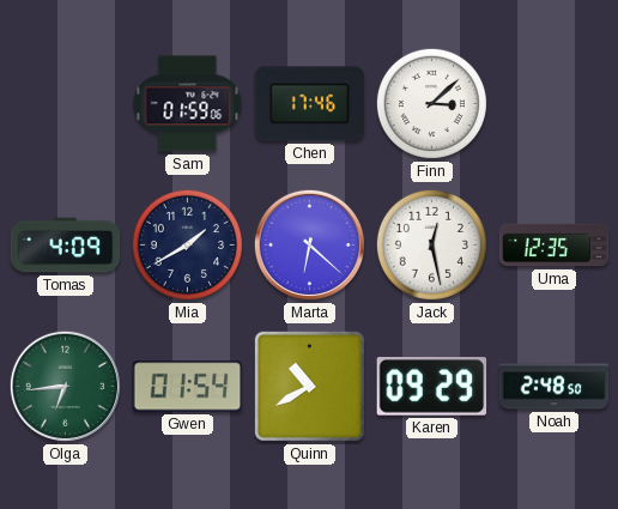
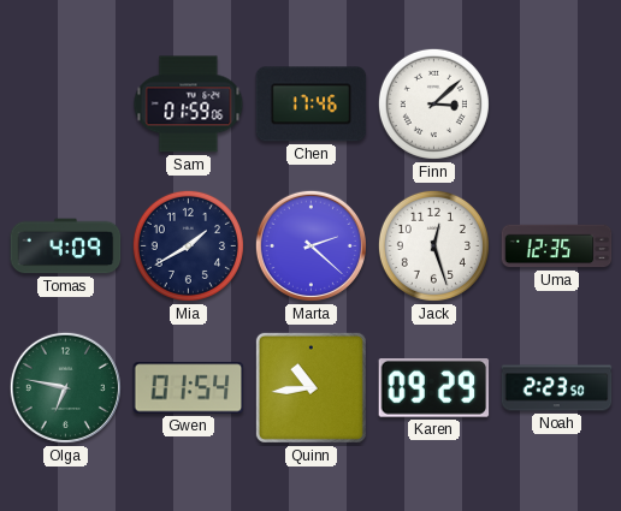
Marta: 6:22 -> 2:22 (310, 245)
Jack: 12:28 -> 12:27 (433, 245)
Olga: 6:44 -> 6:47 (65, 387)
Quinn: 10:40 -> 10:44 (310, 387)
Noah: 2:48 -> 2:23 (557, 388)
